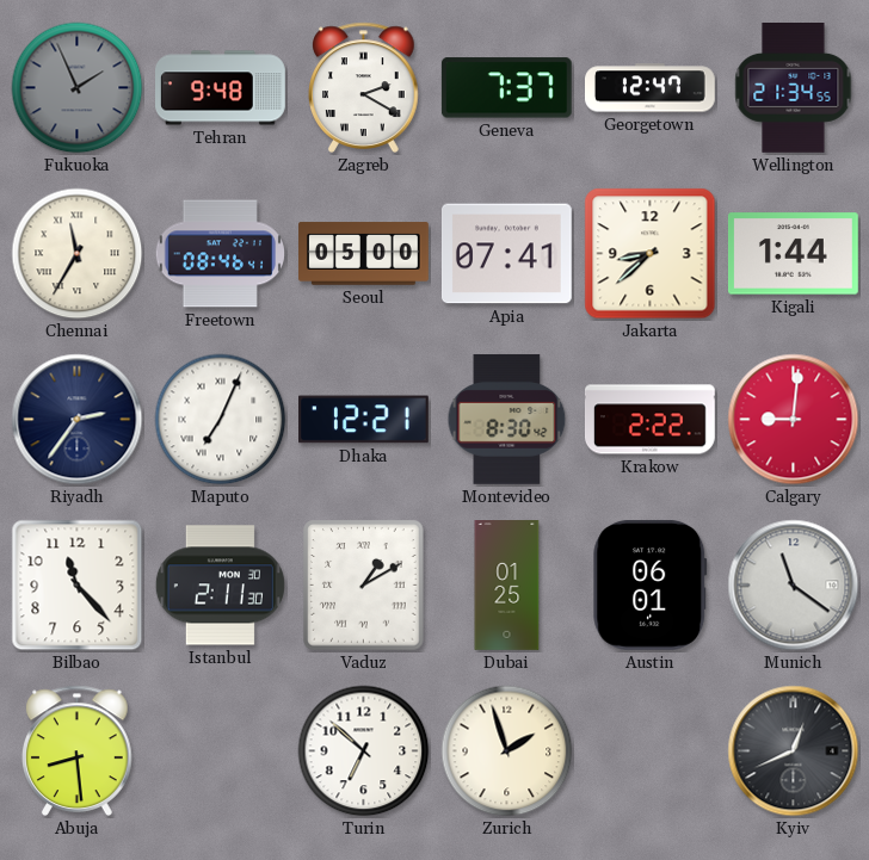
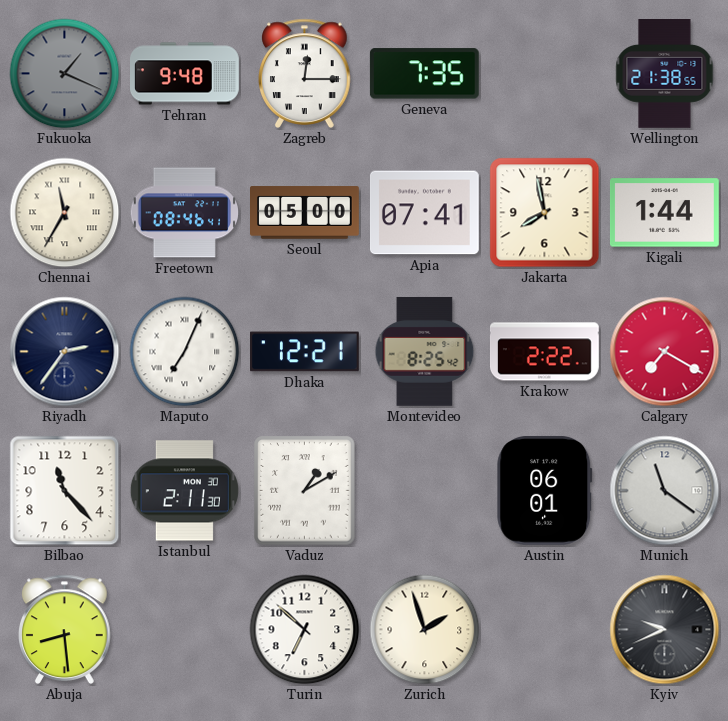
Fukuoka: 1:56 -> 1:19 (65, 74)
Zagreb: 2:20 -> 12:15 (305, 73)
Geneva: 7:37 -> 7:35 (424, 74)
Georgetown: 12:47 -> none (651, 88)
Wellington: 21:34 -> 21:38 (665, 74)
Jakarta: 8:38 -> 7:58 (545, 213)
Montevideo: 8:30 -> 8:25 (425, 351)
Calgary: 9:01 -> 7:20 (665, 352)
Dubai: 01:25 -> none (507, 586)
Kyiv: 12:41 -> 9:41 (665, 630)
